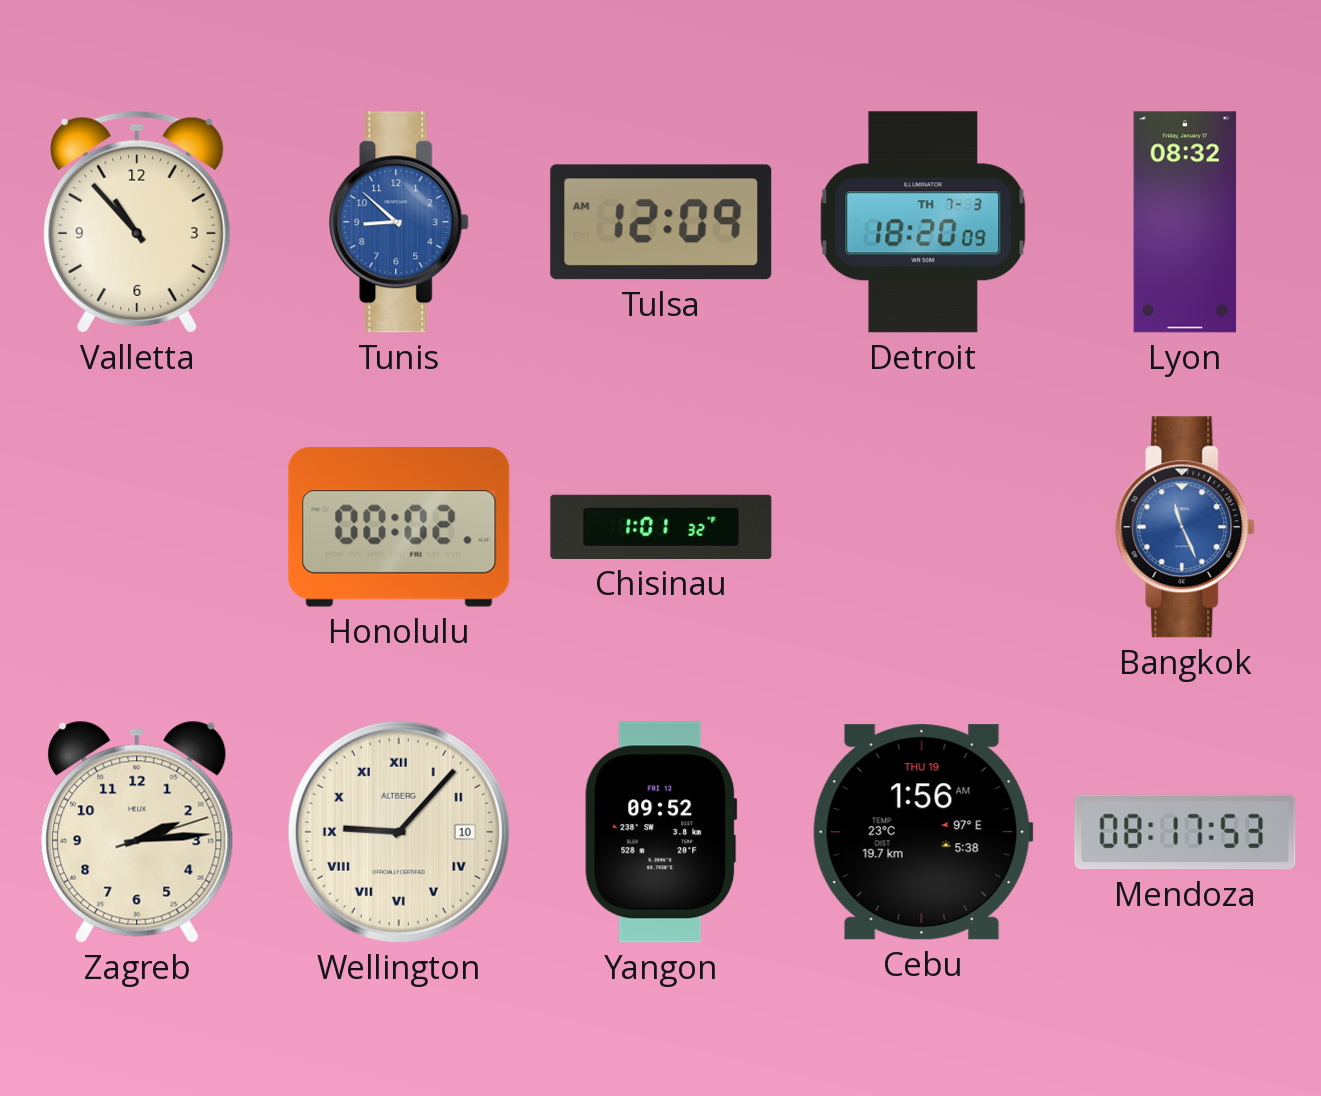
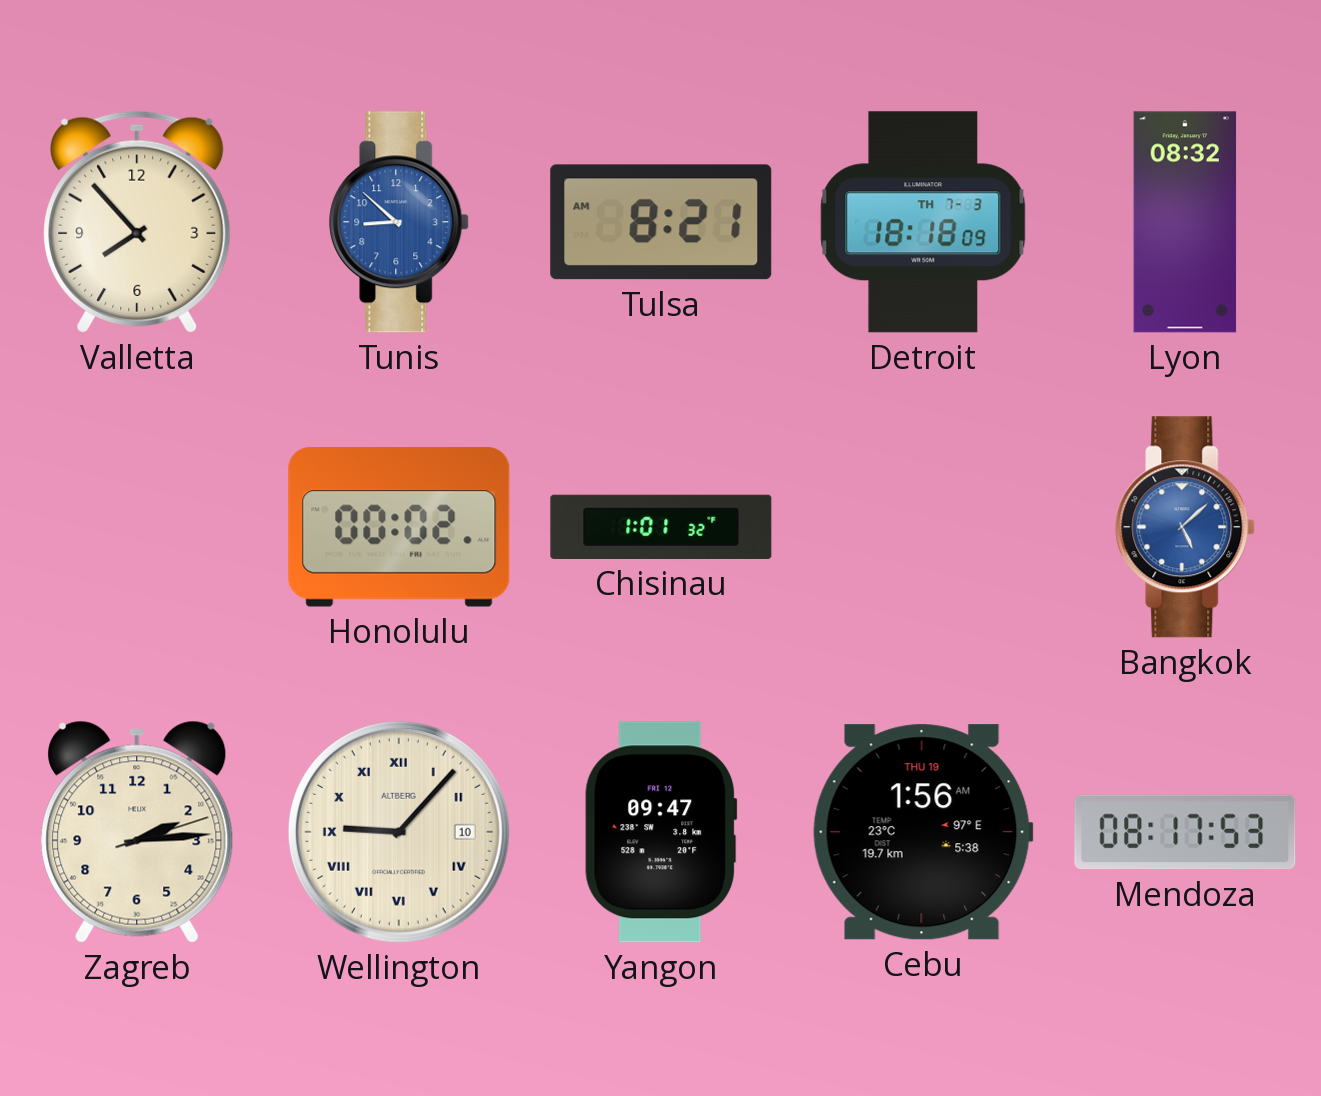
Valletta: 10:53 -> 7:53 (137, 222)
Tulsa: 12:09 -> 8:21 (661, 222)
Detroit: 18:20 -> 18:18 (923, 222)
Bangkok: 11:26 -> 5:08 (1186, 527)
Yangon: 09:52 -> 09:47 (661, 832)
